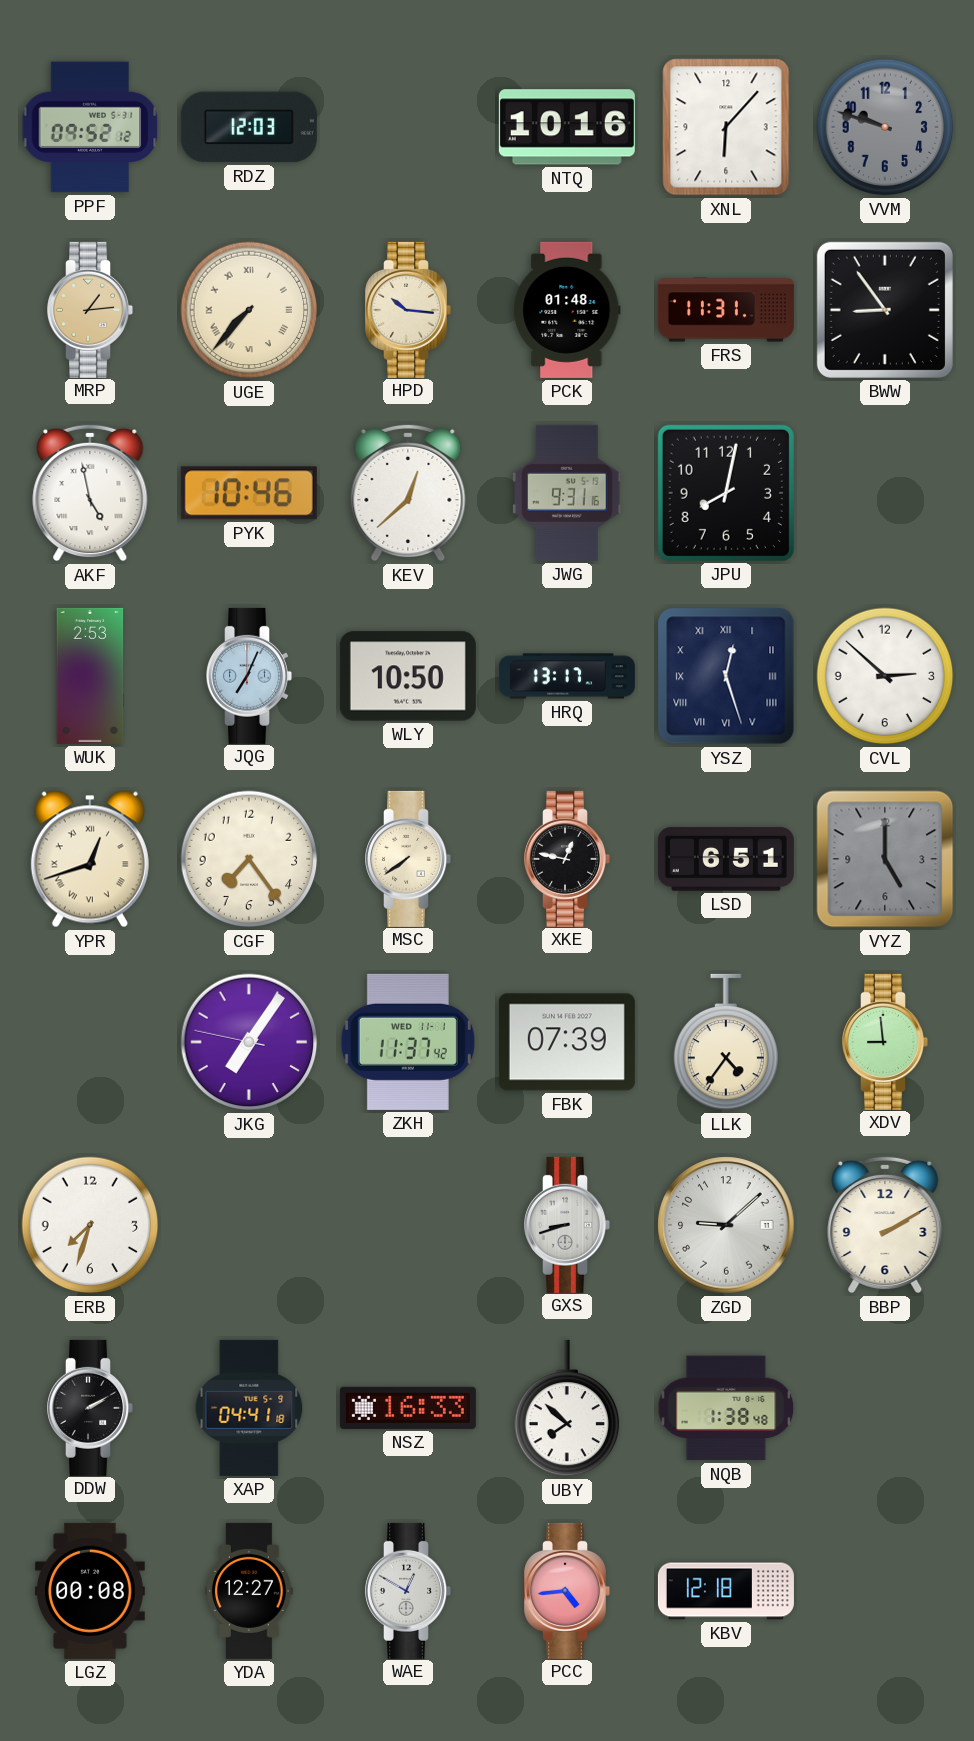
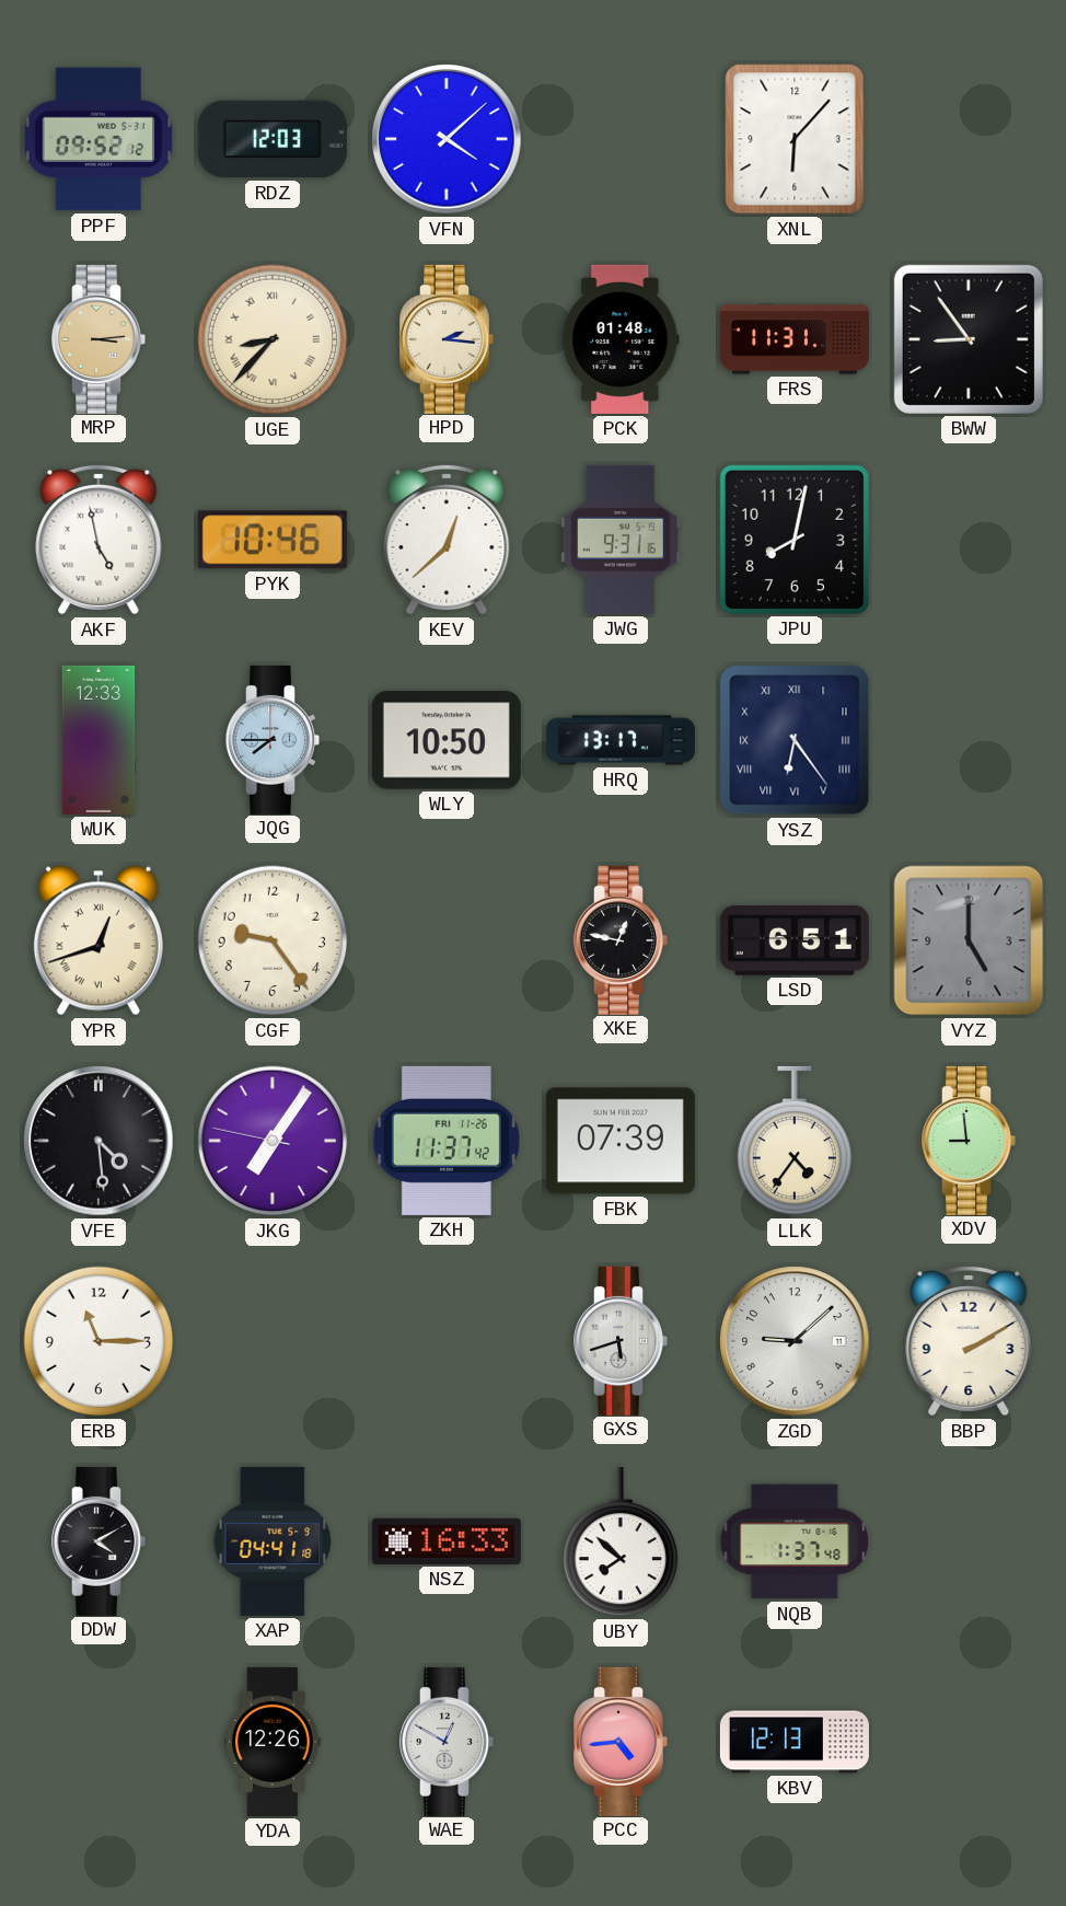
VFN: none -> 4:08 (447, 139)
NTQ: 10:16 -> none (567, 127)
VVM: 9:48 -> none (885, 127)
MRP: 1:14 -> 3:14 (99, 339)
UGE: 7:37 -> 8:37 (273, 339)
HPD: 10:16 -> 2:16 (447, 339)
WUK: 2:53 -> 12:33 (99, 740)
JQG: 7:04 -> 7:45 (273, 740)
YSZ: 12:27 -> 6:24 (795, 740)
CVL: 2:52 -> none (885, 676)
CGF: 7:24 -> 9:24 (273, 940)
MSC: 7:39 -> none (408, 859)
VFE: none -> 4:29 (99, 1141)
ZKH date: WED 11-1 -> FRI 11-26 (447, 1141)
ERB: 7:33 -> 11:15 (99, 1341)
GXS: 8:42 -> 5:42 (621, 1341)
DDW: 2:10 -> 4:10 (99, 1541)
NQB: 1:38 -> 1:37 (795, 1541)
LGZ: 00:08 -> none (90, 1591)
YDA: 12:27 -> 12:26 (273, 1742)
KBV: 12:18 -> 12:13 (795, 1742)
